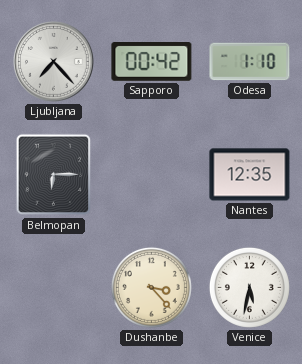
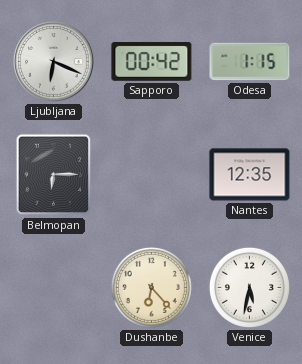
Ljubljana: 7:23 -> 6:19 (54, 62)
Odesa: 1:10 -> 1:15 (250, 62)
Dushanbe: 3:23 -> 6:23 (151, 287)
